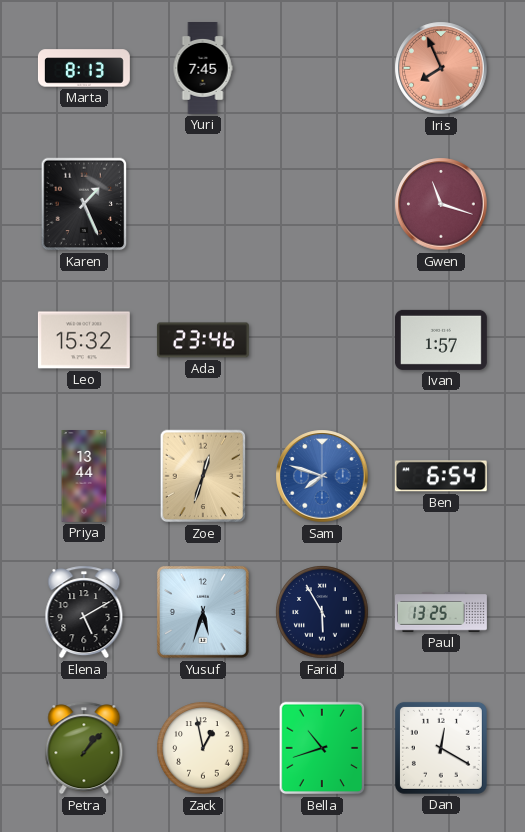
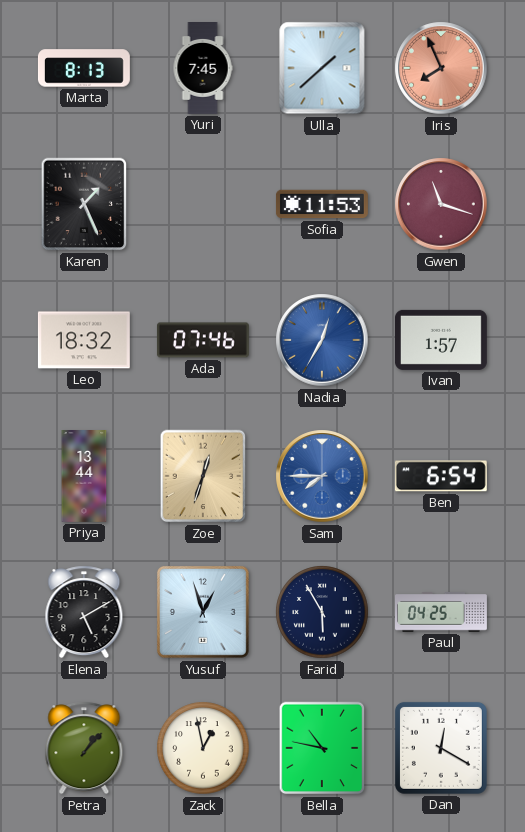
Ulla: none -> 1:38 (322, 68)
Sofia: none -> 11:53 (322, 204)
Leo: 15:32 -> 18:32 (84, 340)
Ada: 23:46 -> 07:46 (203, 340)
Nadia: none -> 12:35 (322, 340)
Sam: 7:48 -> 7:45 (322, 476)
Yusuf: 5:33 -> 12:57 (203, 612)
Paul: 13:25 -> 04:25 (442, 613)
Bella: 10:42 -> 10:47 (322, 748)
